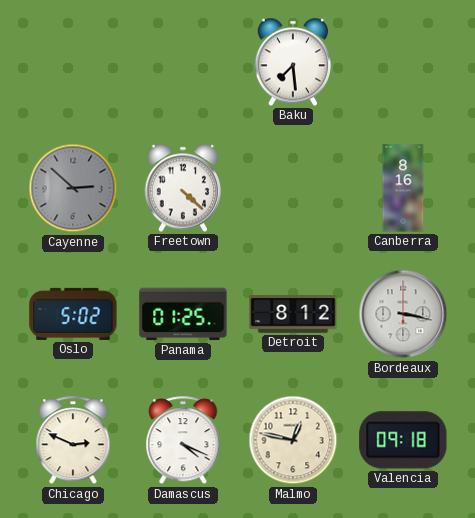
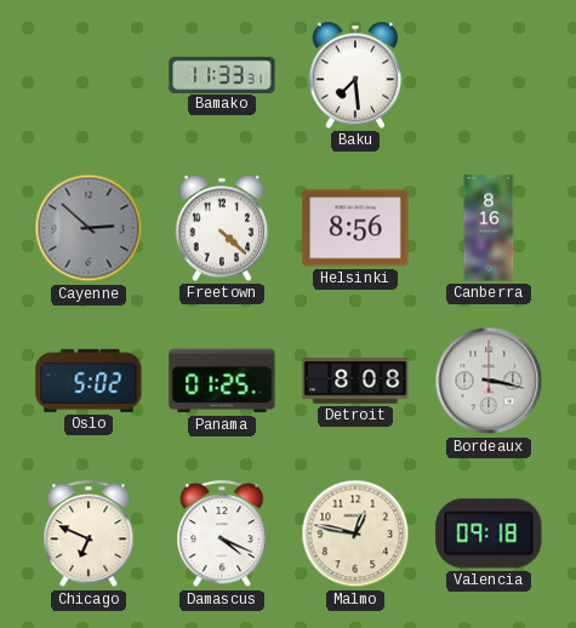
Bamako: none -> 11:33 (222, 74)
Helsinki: none -> 8:56 (355, 228)
Detroit: 8:12 -> 8:08 (355, 381)
Chicago: 2:49 -> 6:49 (89, 535)
